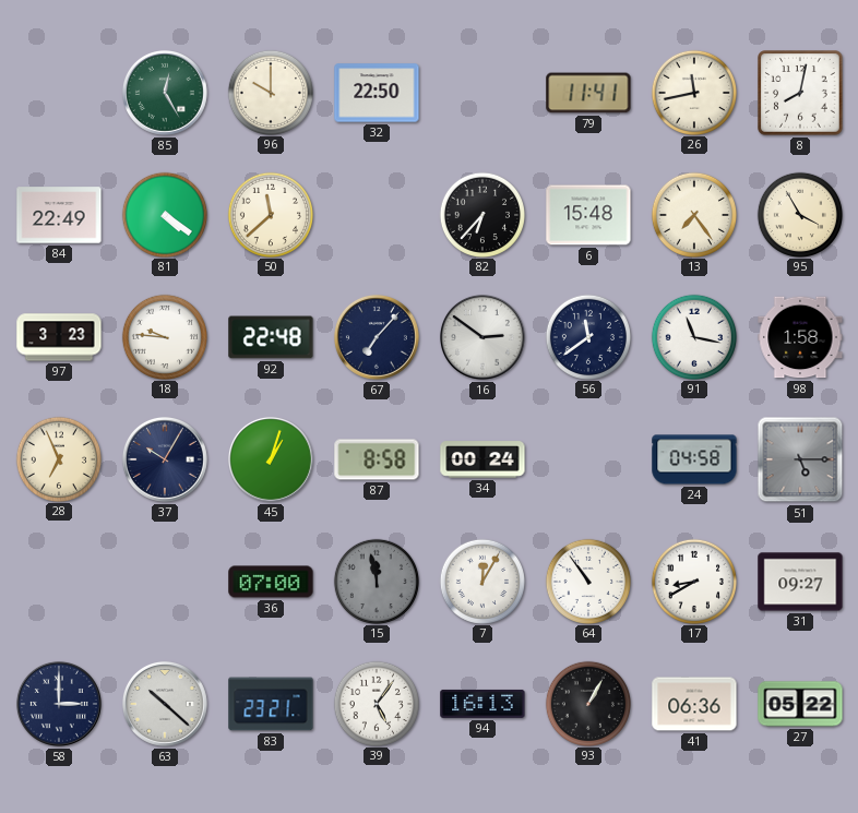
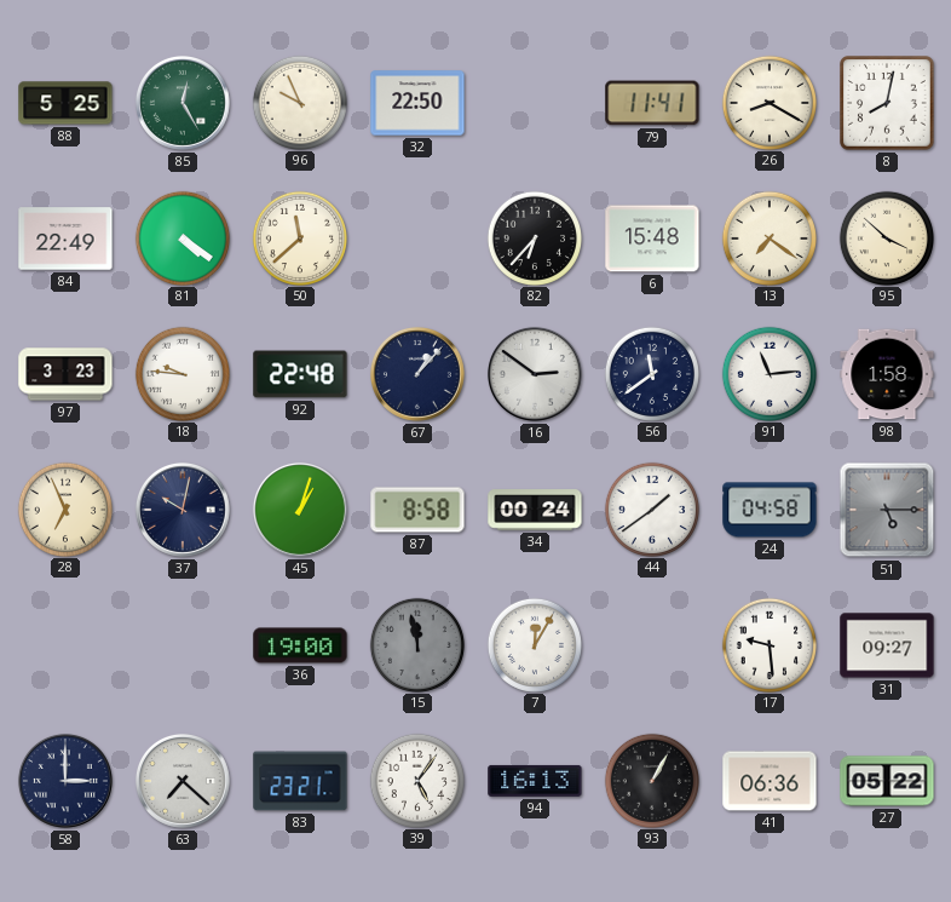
88: none -> 5:25 (65, 103)
96: 10:00 -> 9:56 (299, 102)
26: 11:43 -> 8:20 (768, 102)
13: 7:24 -> 7:21 (768, 237)
95: 3:55 -> 3:52 (886, 237)
67: 7:07 -> 1:07 (417, 374)
91: 11:17 -> 11:14 (768, 373)
37: 10:05 -> 10:02 (183, 510)
44: none -> 1:39 (651, 509)
36: 07:00 -> 19:00 (300, 645)
64: 10:54 -> none (587, 581)
17: 8:40 -> 9:29 (768, 644)
63: 10:22 -> 7:22 (183, 781)
